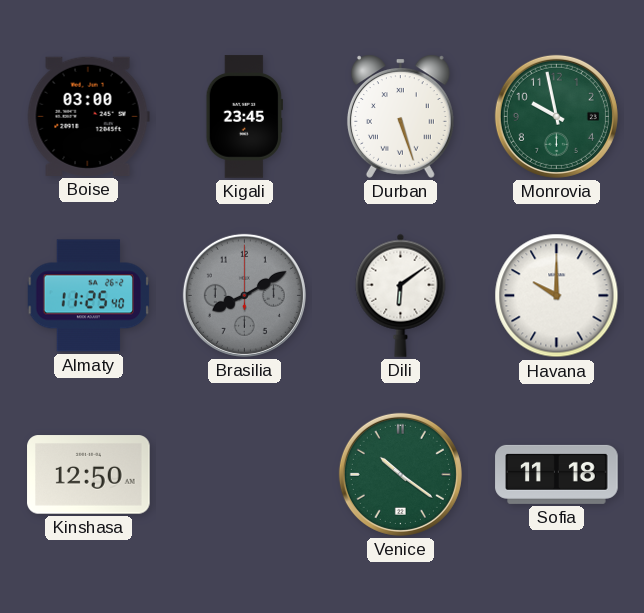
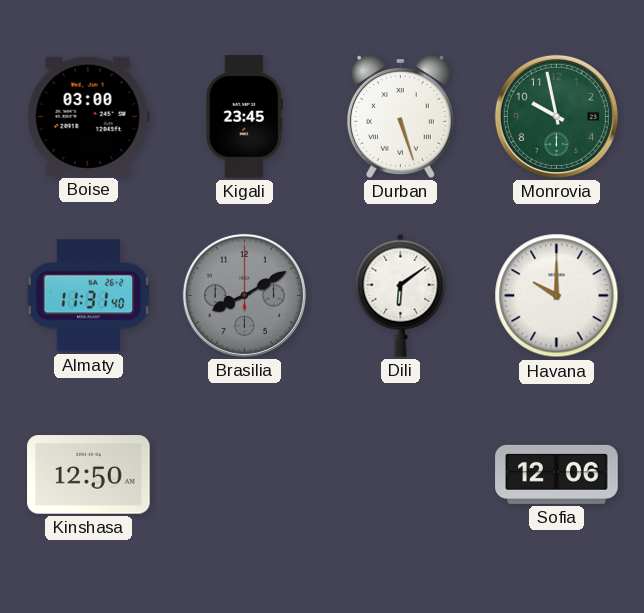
Almaty: 11:25 -> 11:31 (89, 296)
Venice: 10:21 -> none (400, 474)
Sofia: 11:18 -> 12:06 (557, 474)
